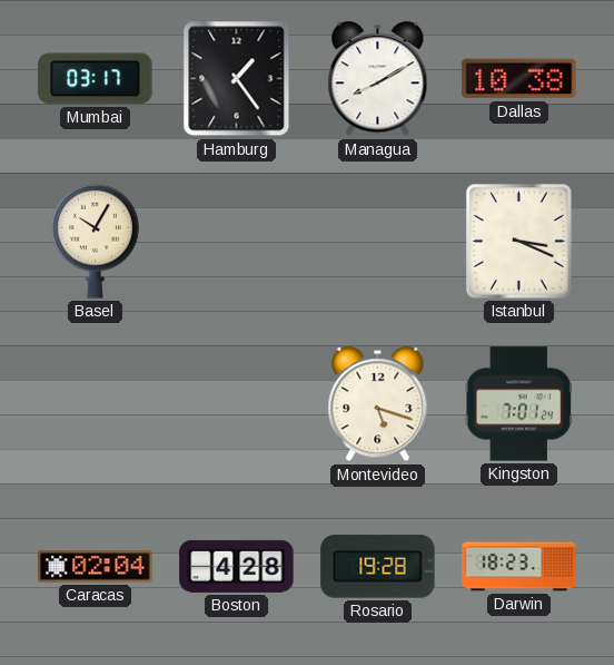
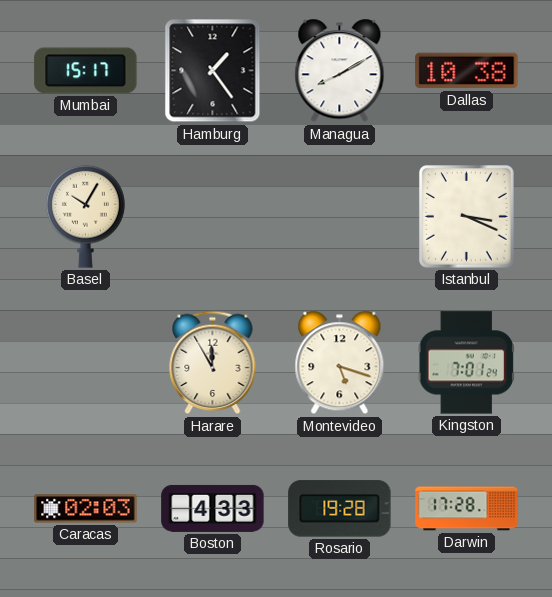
Mumbai: 03:17 -> 15:17 (86, 71)
Harare: none -> 11:55 (213, 363)
Caracas: 02:04 -> 02:03 (86, 509)
Boston: 4:28 -> 4:33 (213, 508)
Darwin: 18:23 -> 17:28 (467, 509)
